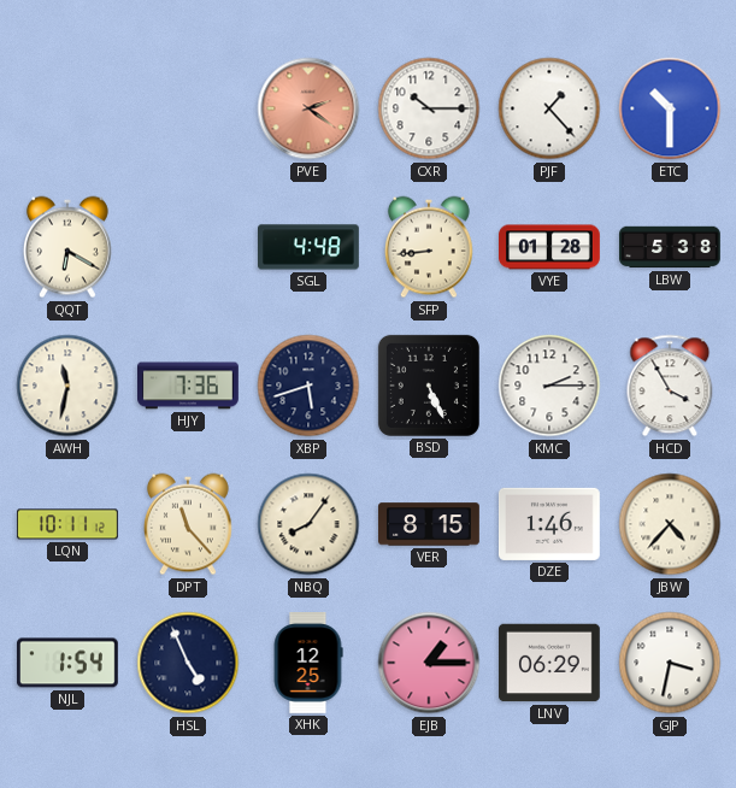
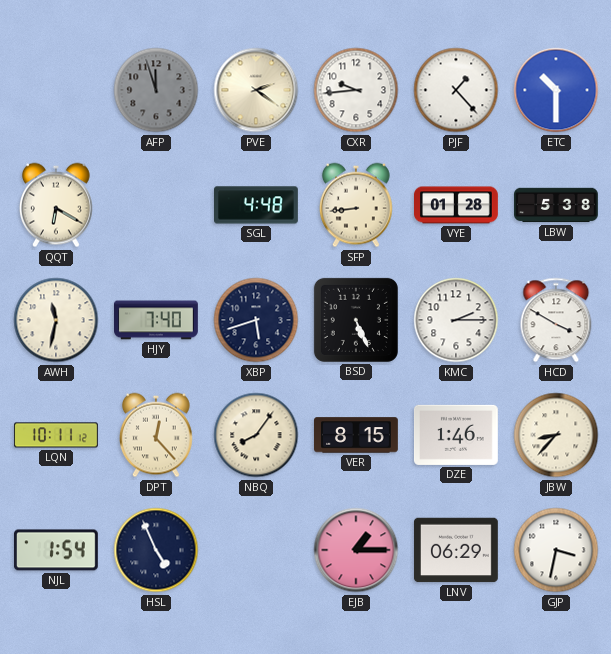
AFP: none -> 11:57 (156, 90)
PVE dial: salmon -> cream (256, 90)
CXR: 10:15 -> 9:44 (356, 90)
HJY: 7:36 -> 7:40 (157, 320)
HCD: 3:55 -> 3:50 (556, 320)
DPT: 11:23 -> 12:23 (156, 435)
JBW: 4:37 -> 8:37 (556, 435)
XHK: 12:25 -> none (308, 664)
